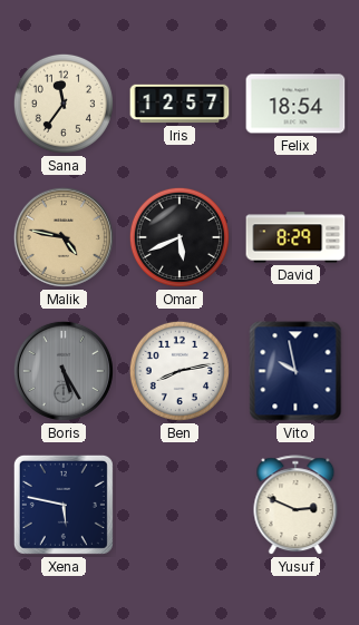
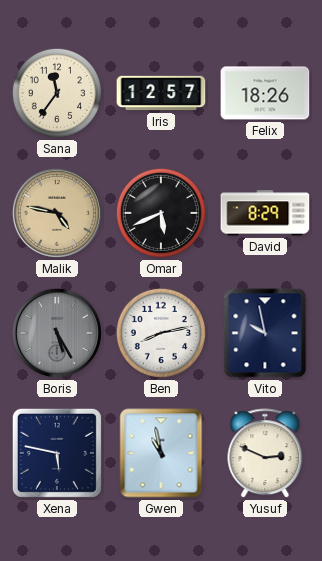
Felix: 18:54 -> 18:26 (265, 93)
Gwen: none -> 10:58 (161, 453)
